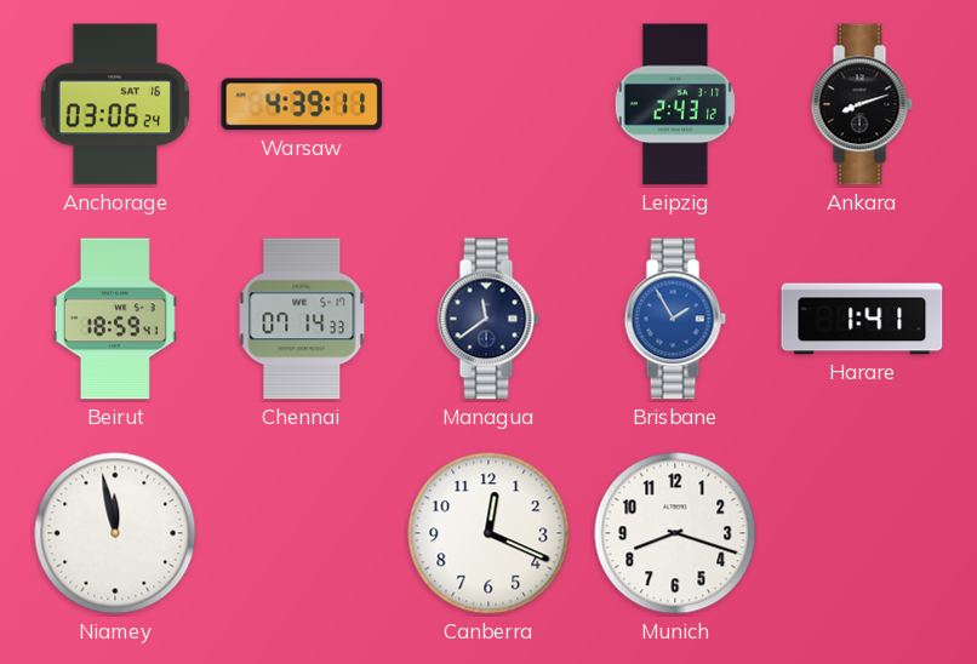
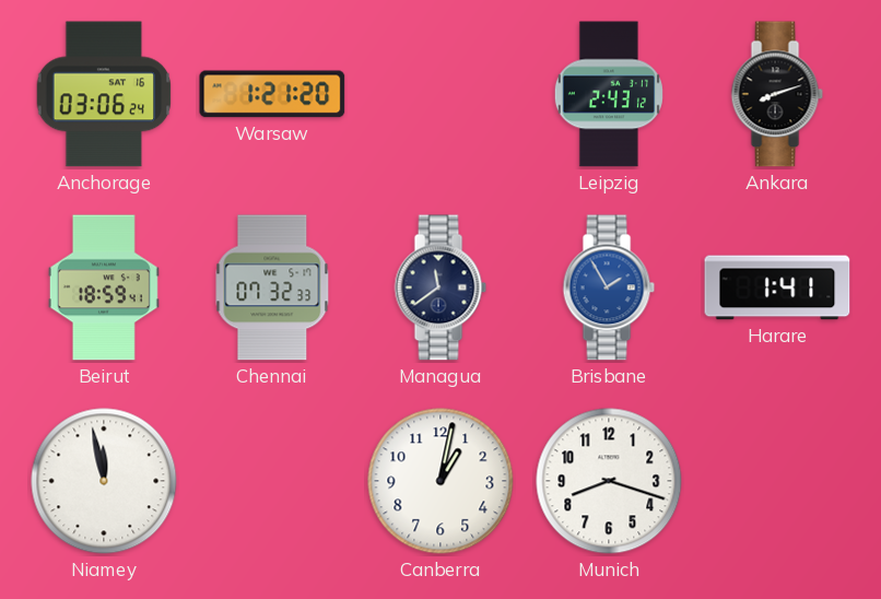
Warsaw: 4:39 -> 1:21 (272, 94)
Chennai: 07:14 -> 07:32 (272, 287)
Canberra: 12:19 -> 1:02 (440, 481)
